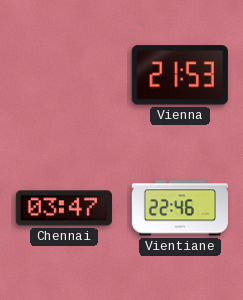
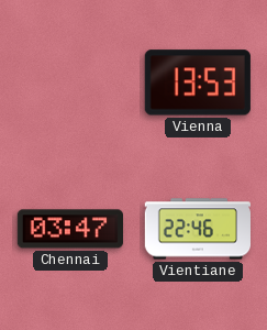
Vienna: 21:53 -> 13:53 (198, 82)
